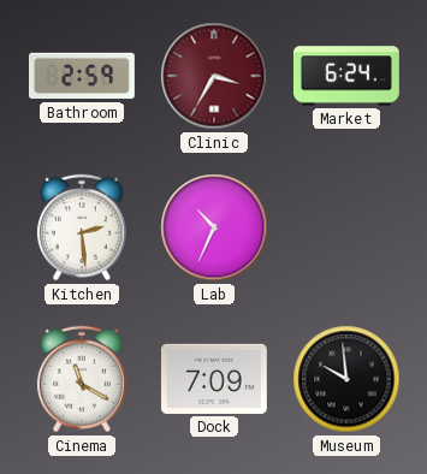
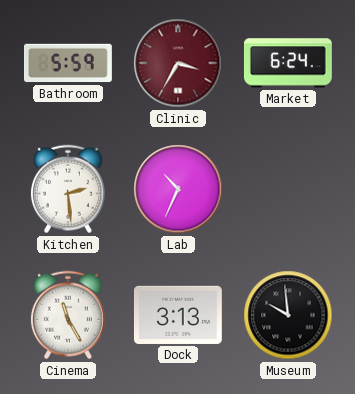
Bathroom: 2:59 -> 5:59 (69, 63)
Cinema: 11:20 -> 11:25 (68, 315)
Dock: 7:09 -> 3:13 (178, 315)
